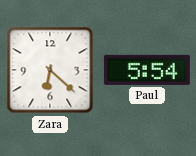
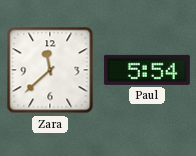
Zara: 6:22 -> 11:38 (50, 70)
